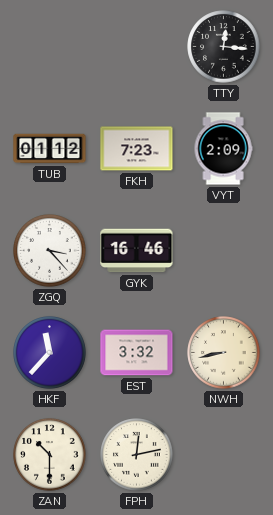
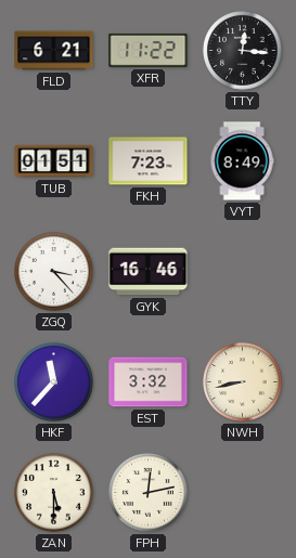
FLD: none -> 6:21 (54, 51)
XFR: none -> 11:22 (149, 50)
TUB: 01:12 -> 01:51 (54, 161)
VYT: 2:09 -> 8:49 (242, 161)
ZAN: 10:30 -> 5:30 (54, 493)
